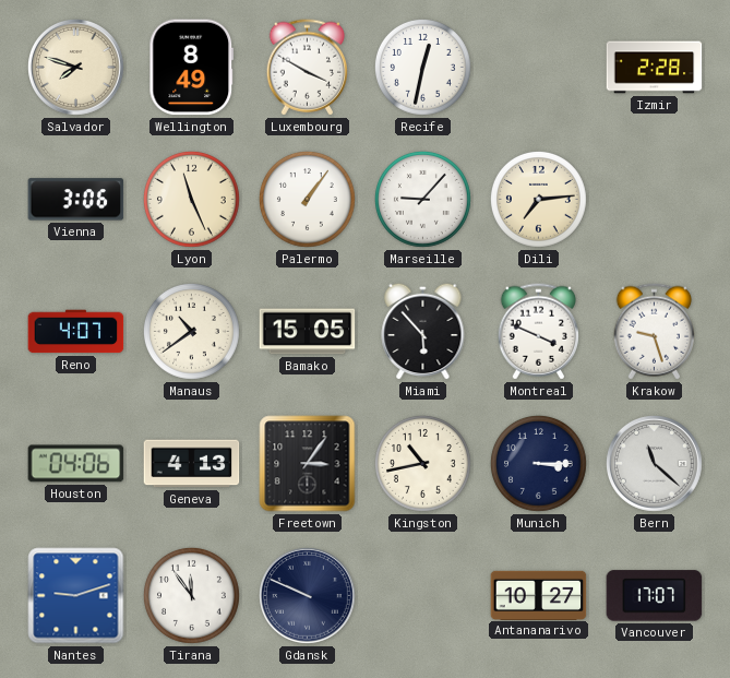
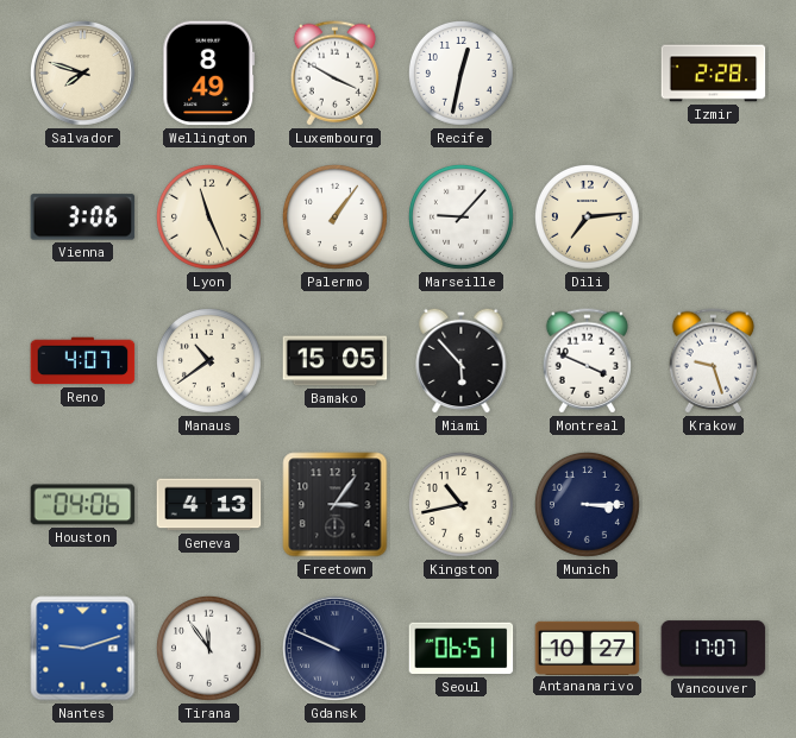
Bern: 11:22 -> none (655, 464)
Seoul: none -> 06:51 (462, 649)
